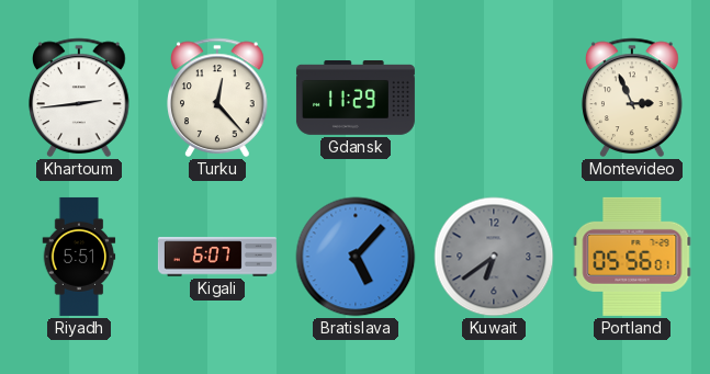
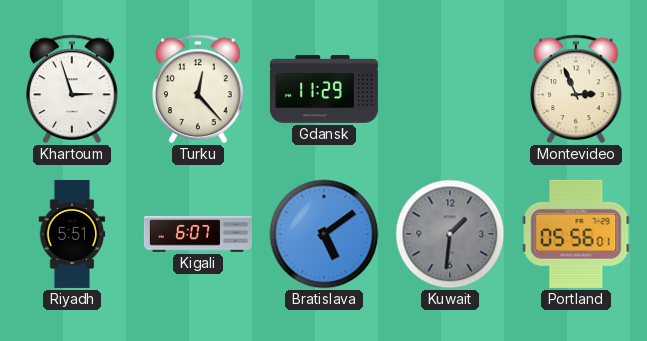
Khartoum: 2:44 -> 2:57 (72, 89)
Bratislava: 5:07 -> 5:09 (324, 234)
Kuwait: 6:39 -> 1:31 (450, 234)
